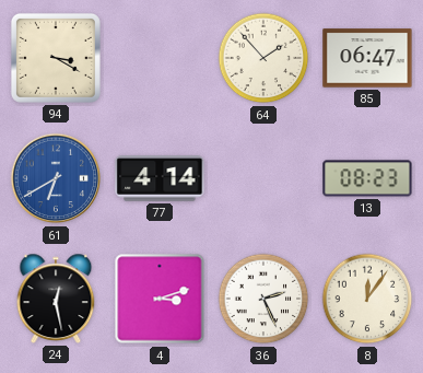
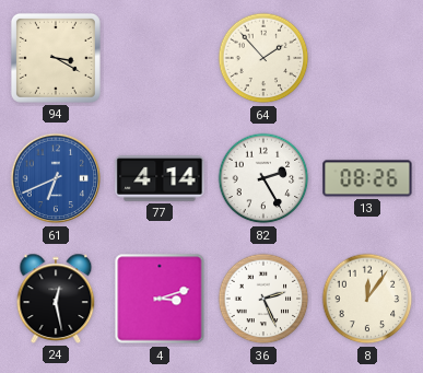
85: 06:47 -> none (367, 58)
61: 6:40 -> 6:41 (56, 178)
82: none -> 2:25 (263, 178)
13: 08:23 -> 08:26 (367, 178)
